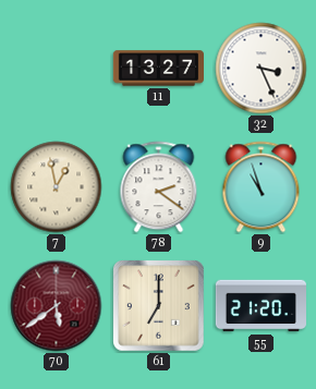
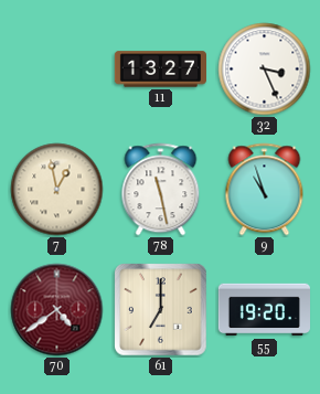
78: 2:21 -> 11:28 (161, 190)
70: 5:39 -> 4:39 (57, 310)
55: 21:20 -> 19:20 (264, 310)
